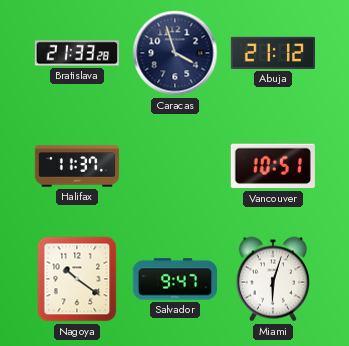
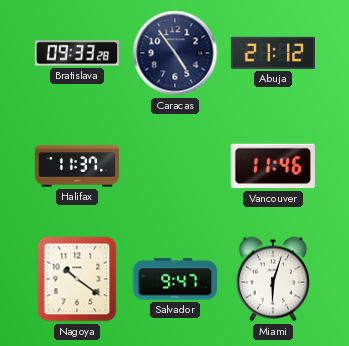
Bratislava: 21:33 -> 09:33 (77, 53)
Caracas: 3:57 -> 4:54 (175, 53)
Vancouver: 10:51 -> 11:46 (273, 166)
